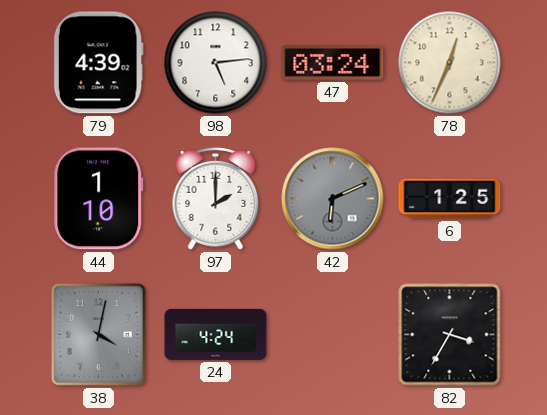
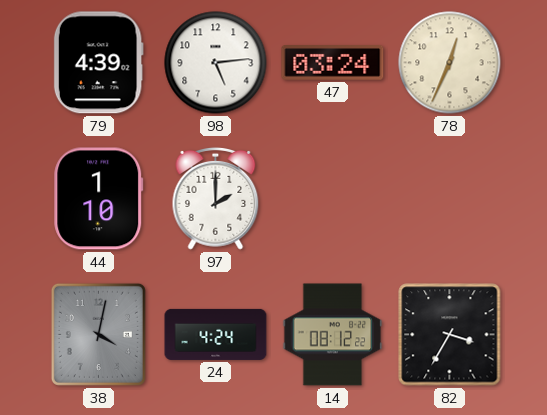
42: 6:11 -> none (333, 199)
6: 1:25 -> none (450, 199)
14: none -> 08:12 (333, 335)
